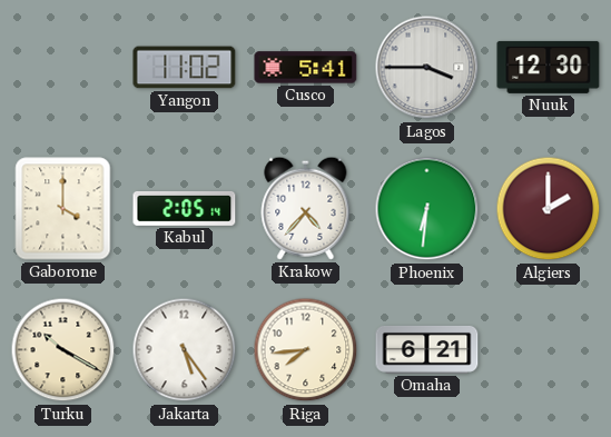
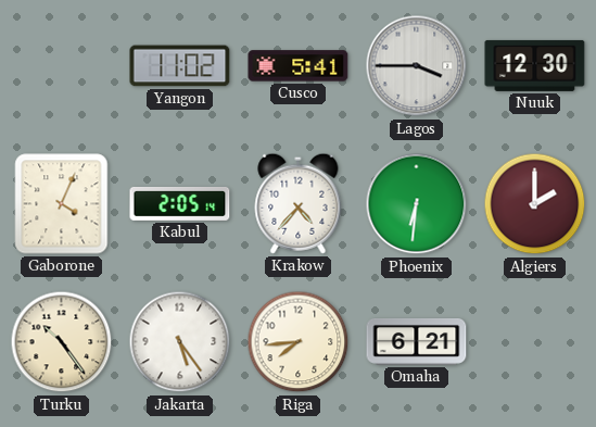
Gaborone: 4:00 -> 4:04 (62, 204)
Turku: 10:20 -> 10:24 (62, 342)
